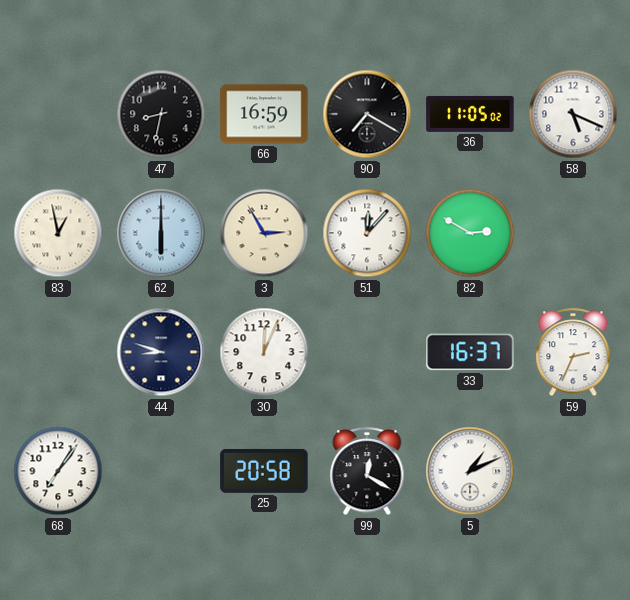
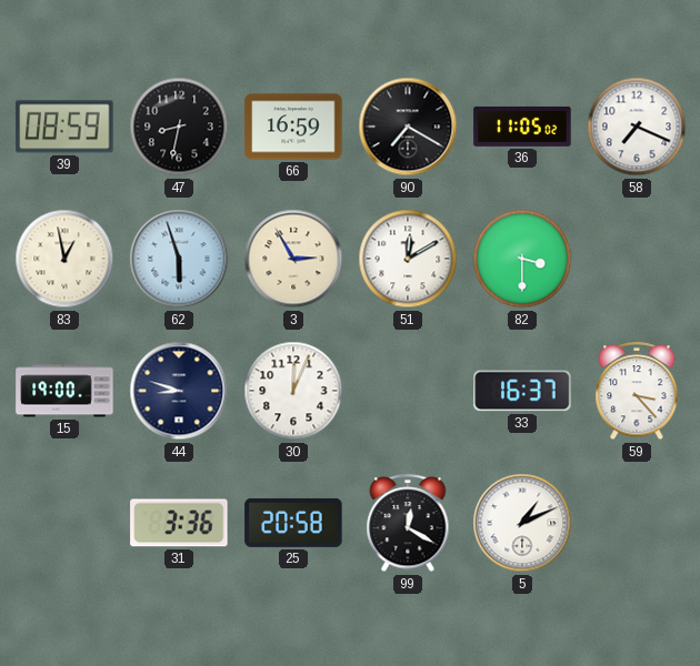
39: none -> 08:59 (64, 127)
58: 5:19 -> 7:19 (637, 127)
62: 6:00 -> 5:57 (179, 259)
51: 12:07 -> 12:10 (408, 259)
82: 2:50 -> 3:30 (522, 259)
15: none -> 19:00 (64, 391)
59: 2:34 -> 3:23 (637, 392)
68: 7:06 -> none (58, 471)
31: none -> 3:36 (179, 523)
